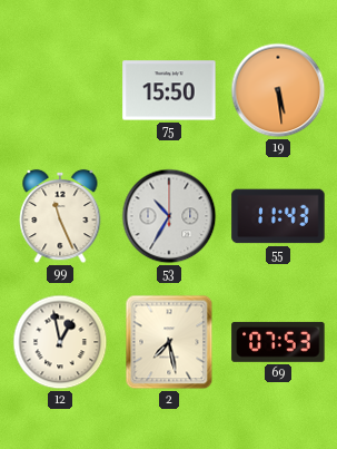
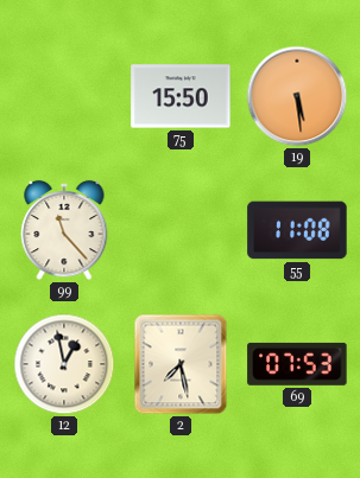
99: 11:26 -> 11:23 (64, 230)
53: 10:35 -> none (169, 216)
55: 11:43 -> 11:08 (297, 230)
